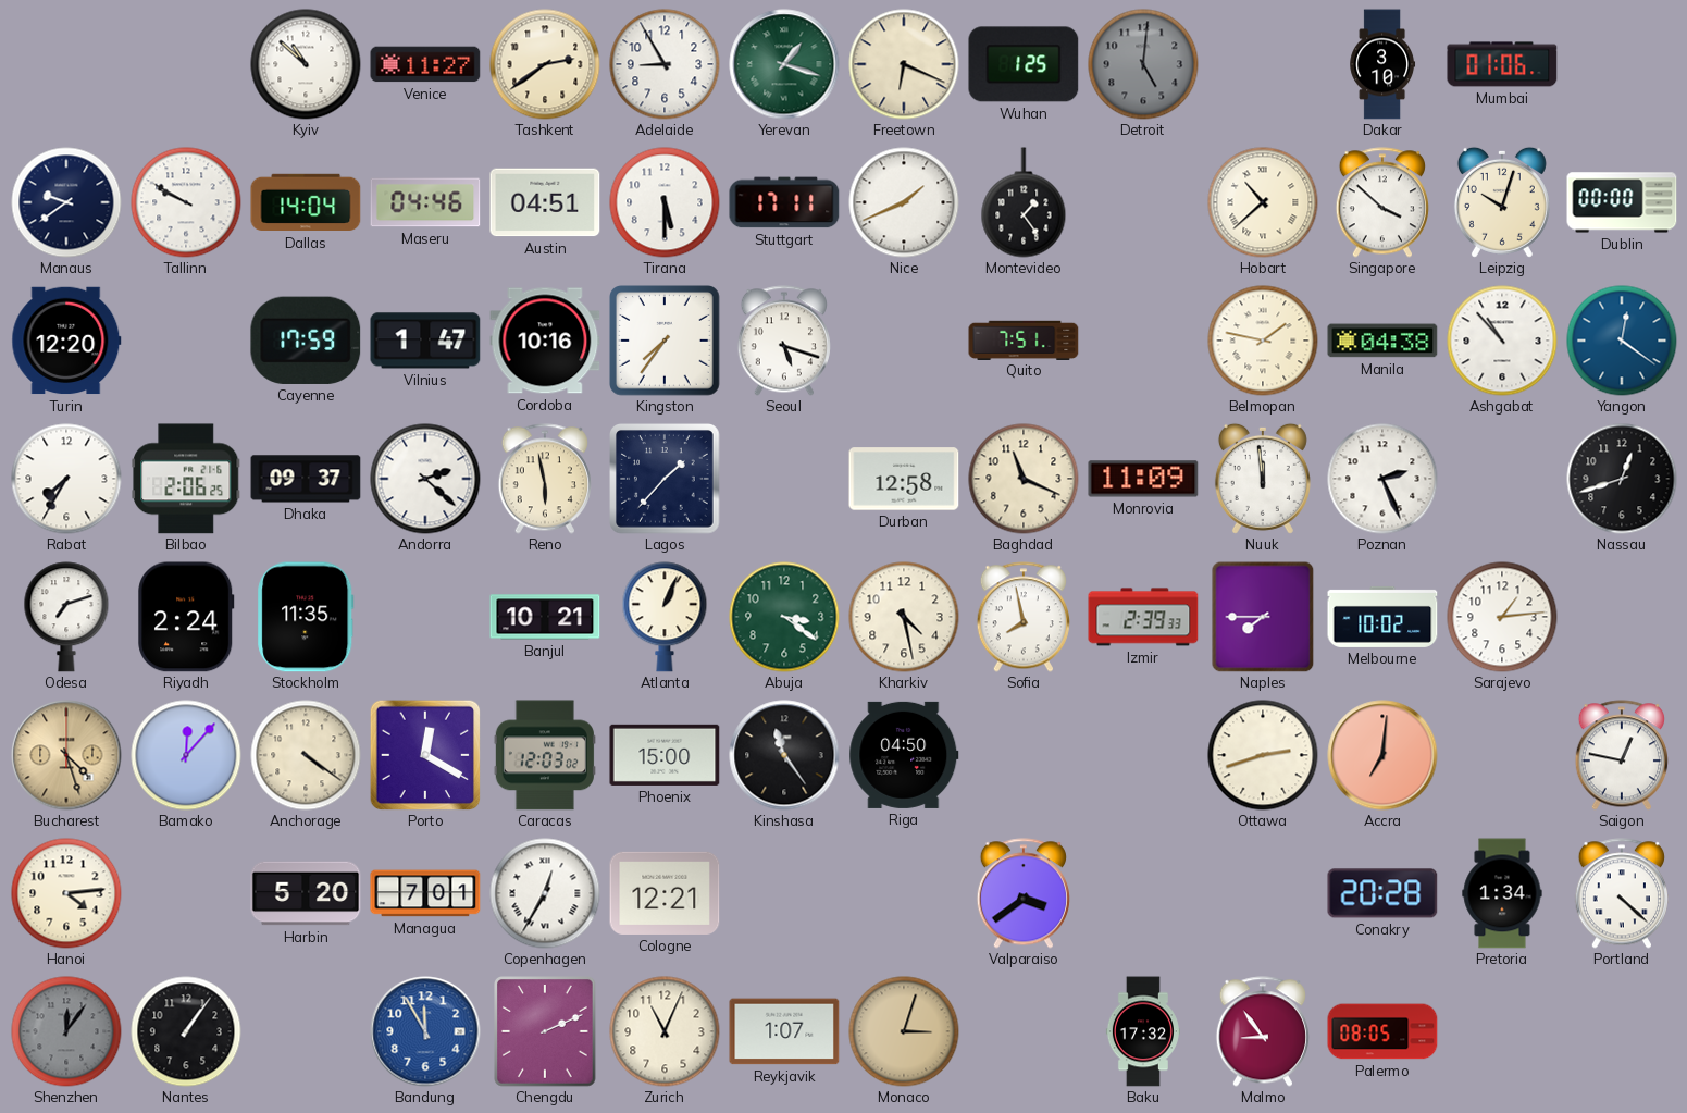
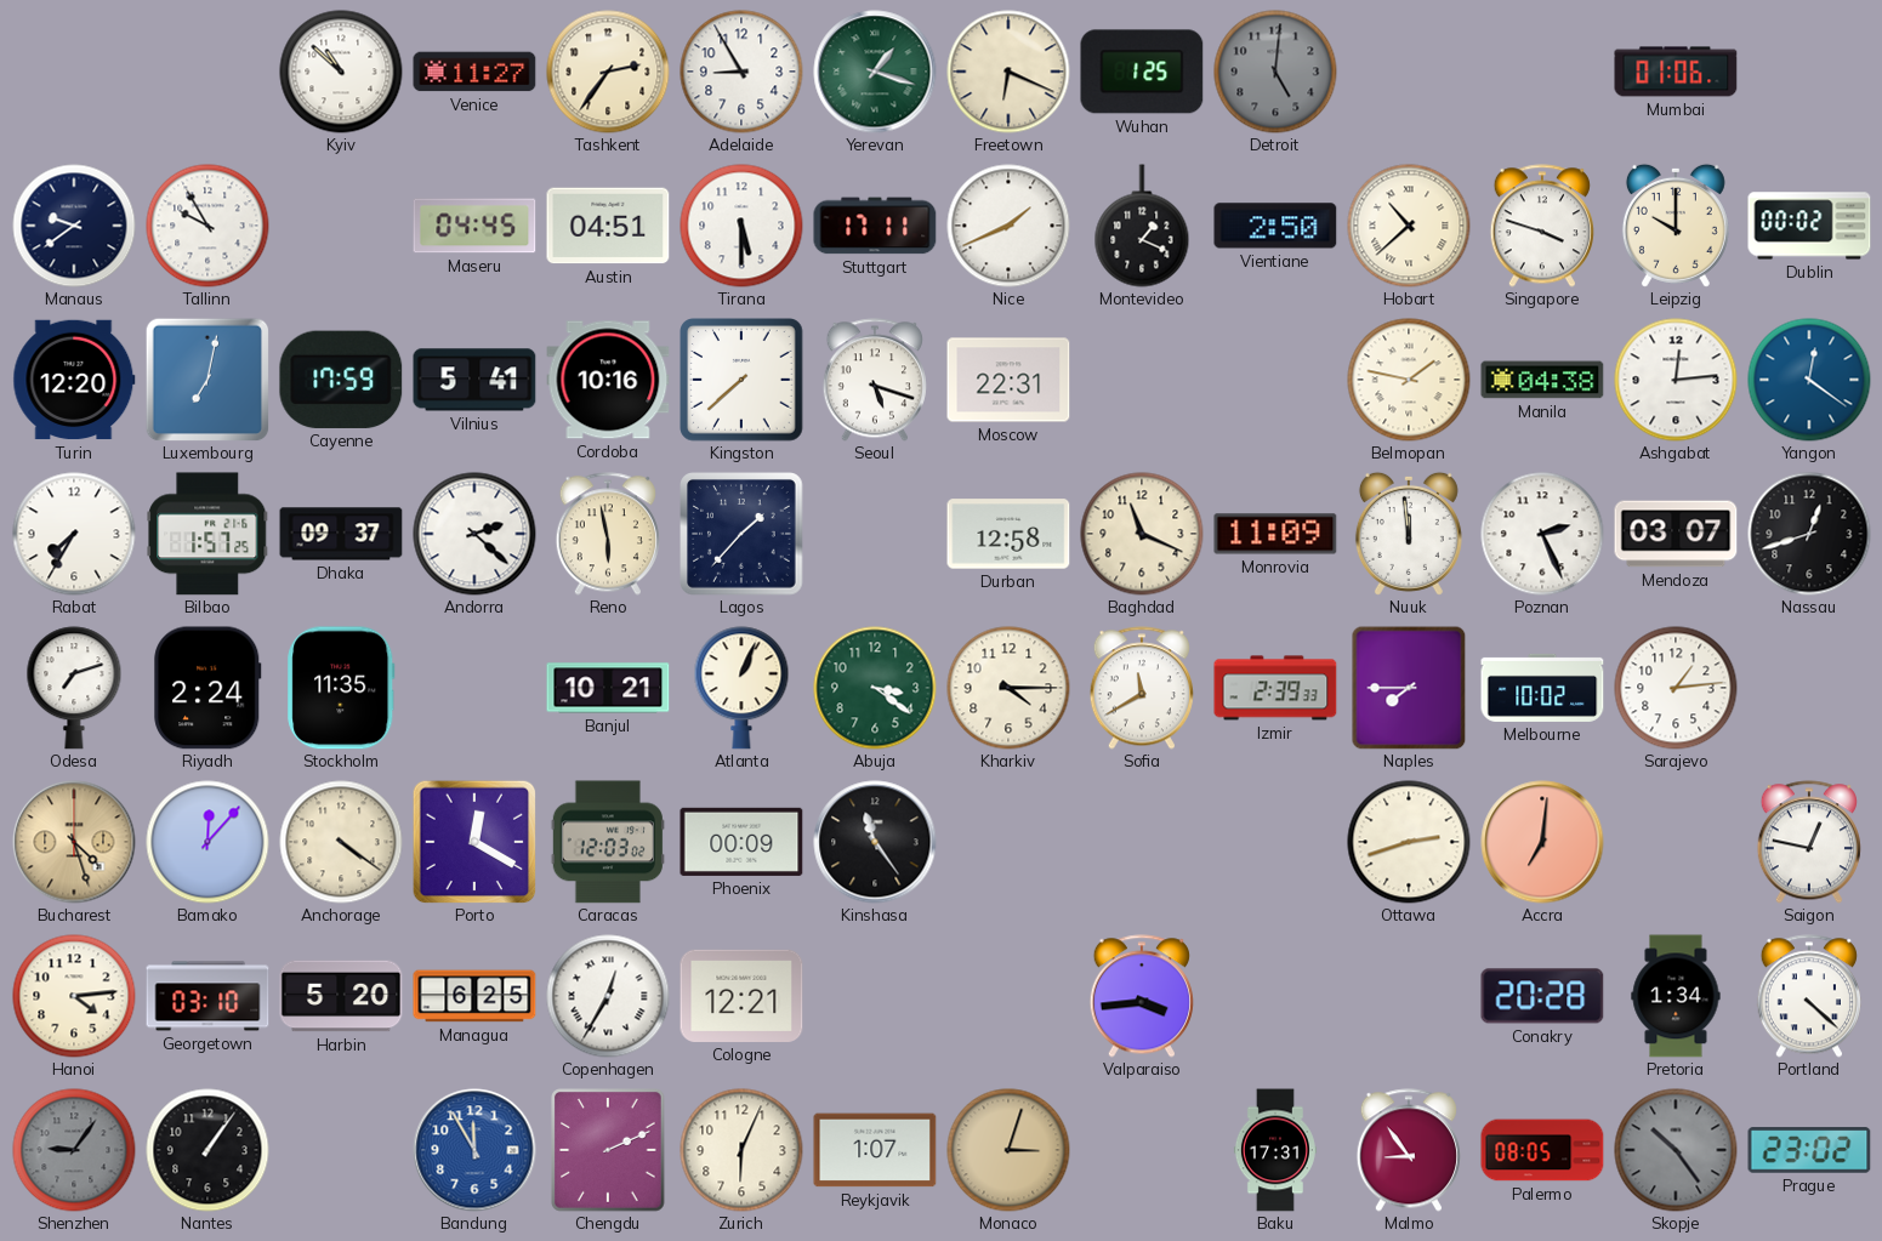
Tashkent: 2:39 -> 2:36 (608, 72)
Dakar: 3:10 -> none (1382, 64)
Tallinn: 9:50 -> 9:55 (207, 226)
Dallas: 14:04 -> none (306, 202)
Maseru: 04:46 -> 04:45 (474, 226)
Montevideo: 1:24 -> 1:19 (1142, 226)
Vientiane: none -> 2:50 (1275, 226)
Singapore: 3:52 -> 3:48 (1542, 226)
Leipzig: 10:03 -> 10:00 (1676, 226)
Dublin: 00:00 -> 00:02 (1809, 226)
Luxembourg: none -> 7:02 (207, 380)
Vilnius: 1:47 -> 5:41 (474, 380)
Kingston: 7:36 -> 7:38 (741, 380)
Moscow: none -> 22:31 (1008, 380)
Quito: 7:51 -> none (1024, 339)
Ashgabat: 10:53 -> 12:14 (1676, 380)
Bilbao: 2:06 -> 1:57 (207, 534)
Mendoza: none -> 03:07 (1676, 534)
Kharkiv: 4:28 -> 4:15 (1008, 688)
Sofia: 7:58 -> 11:40 (1142, 688)
Phoenix: 15:00 -> 00:09 (741, 842)
Riga: 04:50 -> none (904, 755)
Georgetown: none -> 03:10 (207, 996)
Managua: 7:01 -> 6:25 (474, 996)
Valparaiso: 3:39 -> 3:44 (1142, 996)
Shenzhen: 12:06 -> 9:06 (74, 1150)
Zurich: 11:04 -> 6:04 (741, 1150)
Baku: 17:32 -> 17:31 (1275, 1150)
Skopje: none -> 10:24 (1676, 1150)
Prague: none -> 23:02 (1809, 1150)
